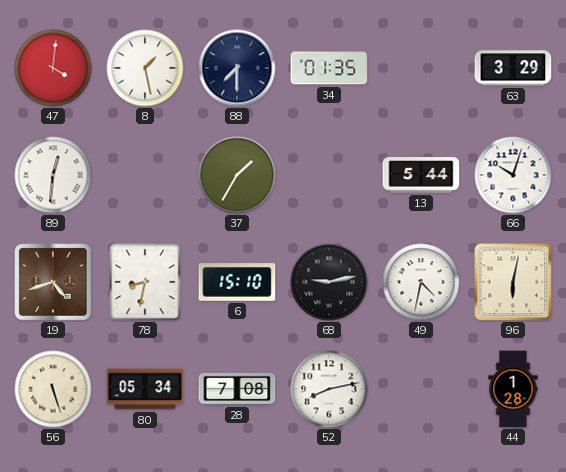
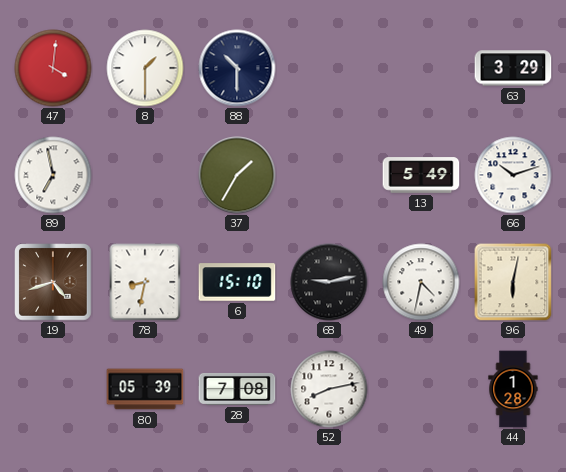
8: 1:28 -> 1:30 (145, 68)
88: 7:30 -> 10:30 (237, 68)
34: 01:35 -> none (329, 68)
89: 12:31 -> 6:58 (53, 175)
13: 5:44 -> 5:49 (421, 175)
66: 10:03 -> 10:12 (513, 175)
56: 5:27 -> none (53, 389)
80: 05:34 -> 05:39 (145, 389)
